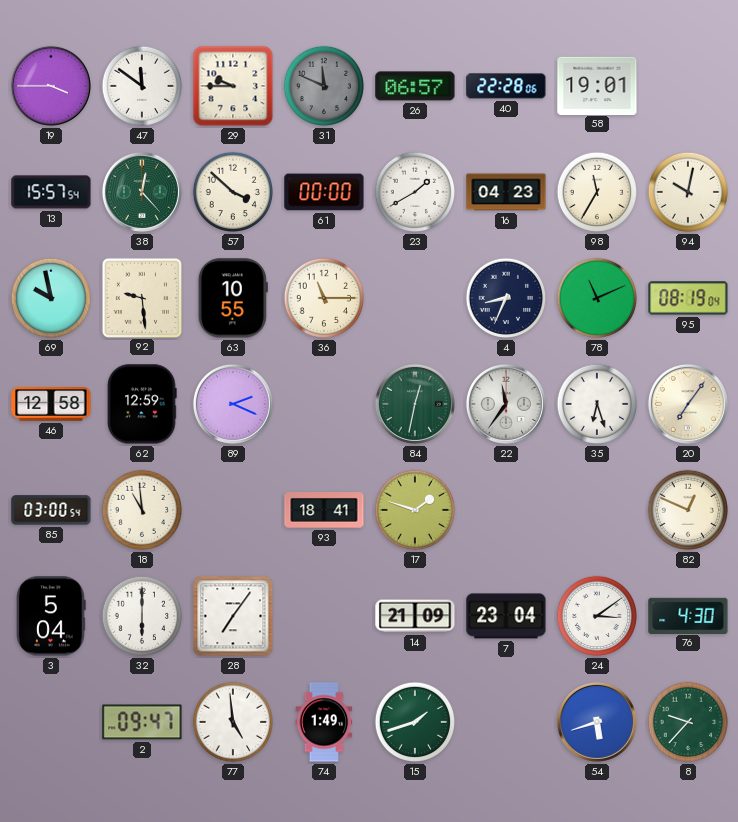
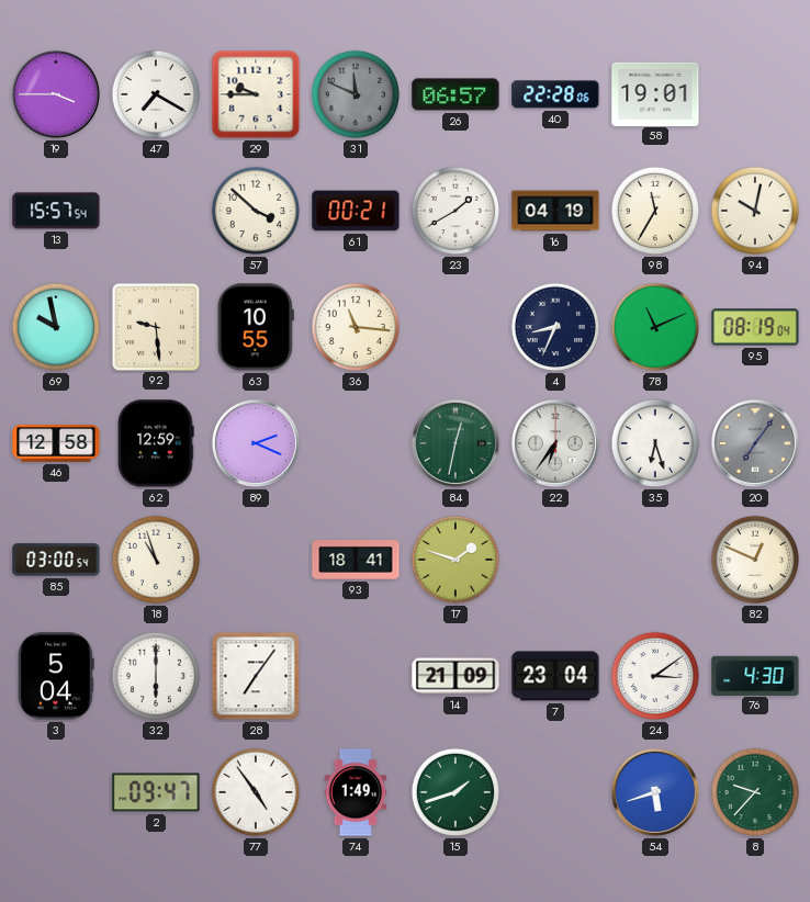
47: 11:51 -> 7:20 (156, 94)
38: 12:23 -> none (142, 192)
61: 00:00 -> 00:21 (356, 211)
16: 04:23 -> 04:19 (555, 211)
36: 11:15 -> 11:16 (356, 327)
22: 11:36 -> 6:36 (555, 443)
20 dial: cream -> grey (755, 443)
18: 10:59 -> 10:57 (156, 560)
77: 4:59 -> 4:54 (256, 792)
